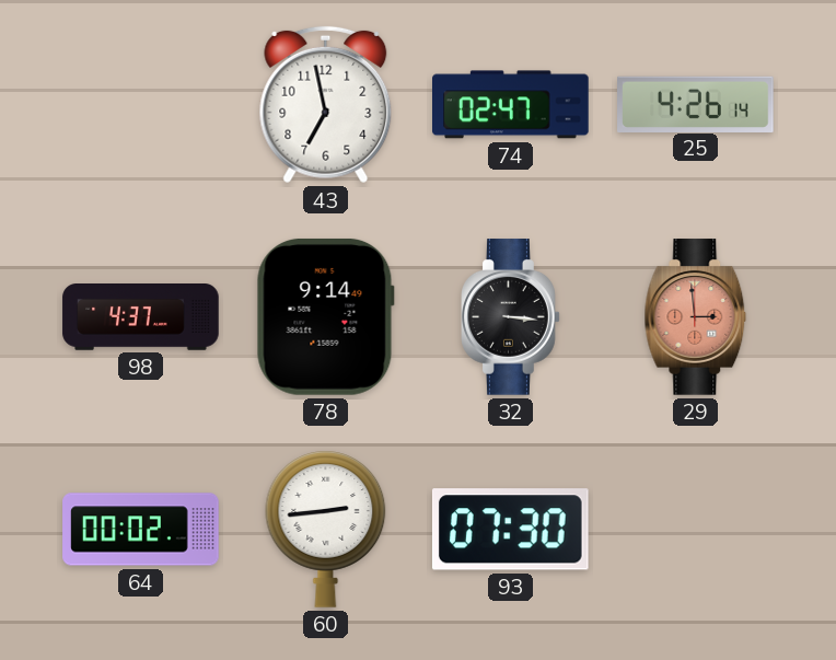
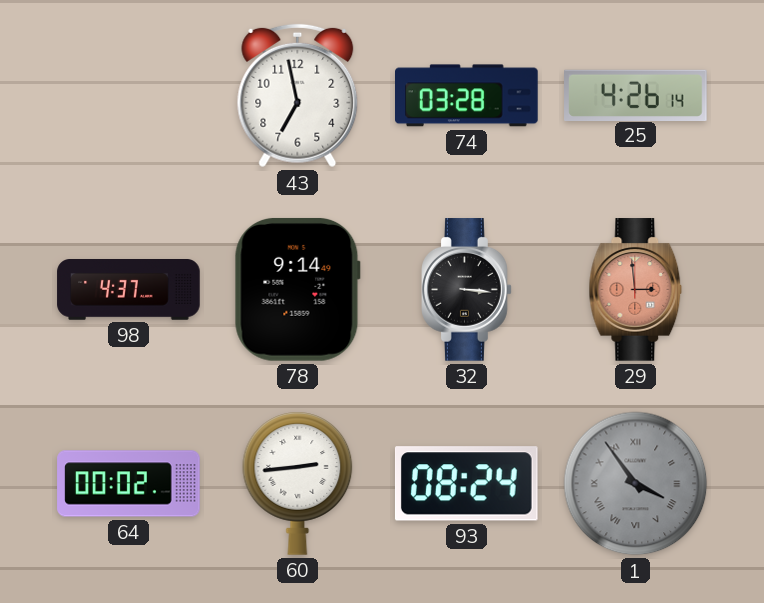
74: 02:47 -> 03:28 (467, 96)
93: 07:30 -> 08:24 (466, 484)
1: none -> 3:54 (636, 484)
